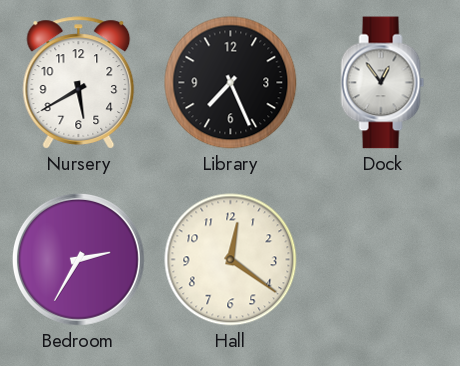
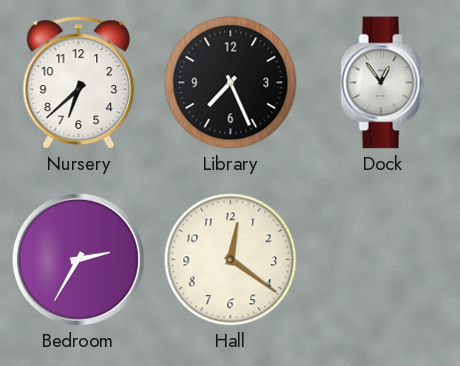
Nursery: 5:40 -> 6:38 (79, 83)
